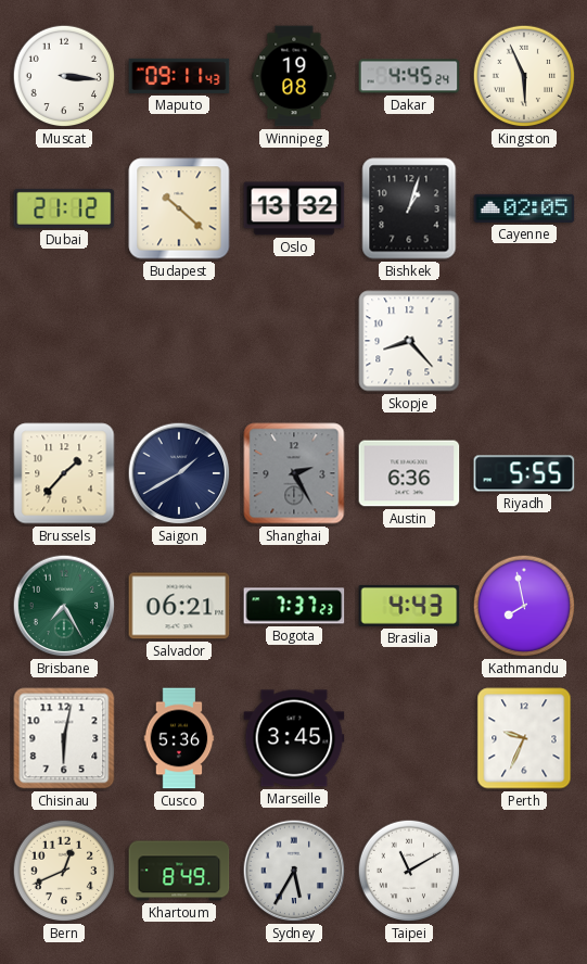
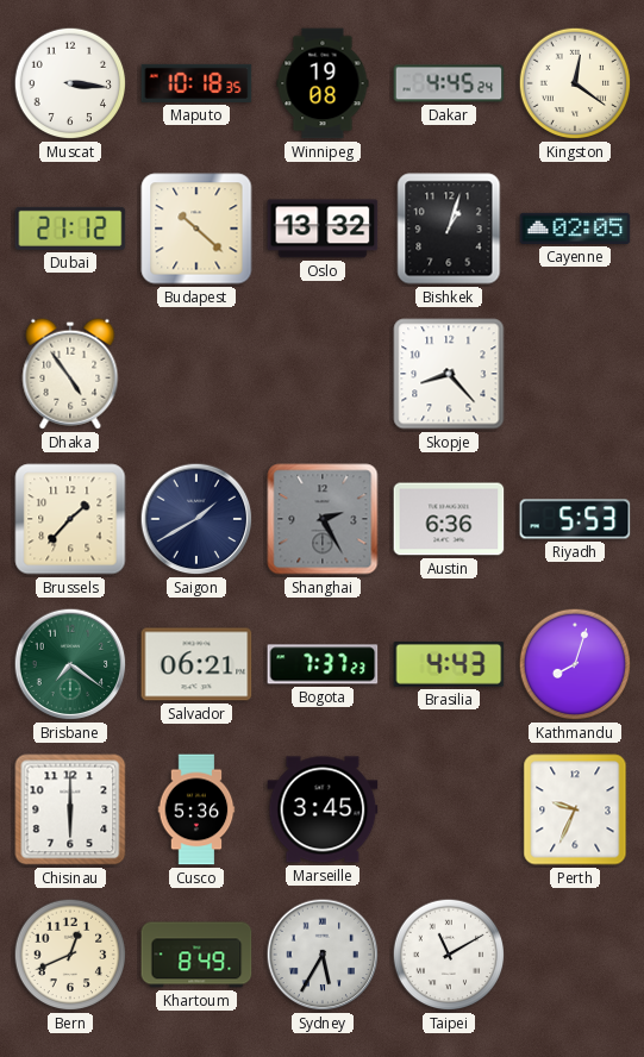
Maputo: 09:11 -> 10:18 (196, 83)
Kingston: 5:56 -> 12:21 (575, 83)
Dhaka: none -> 4:54 (70, 374)
Riyadh: 5:55 -> 5:53 (575, 519)
Brisbane: 7:25 -> 7:21 (70, 664)
Kathmandu: 7:58 -> 8:03 (575, 664)
Chisinau: 6:02 -> 6:00 (70, 809)
